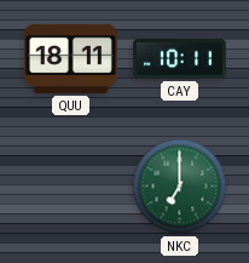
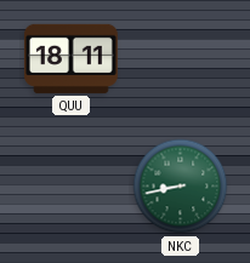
CAY: 10:11 -> none (180, 59)
NKC: 7:00 -> 8:43 (181, 187)
